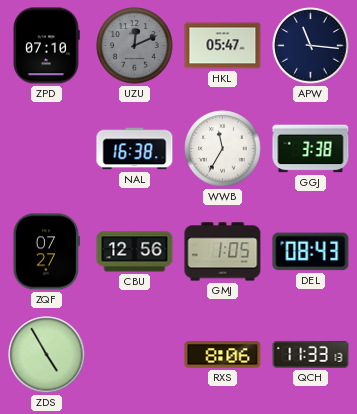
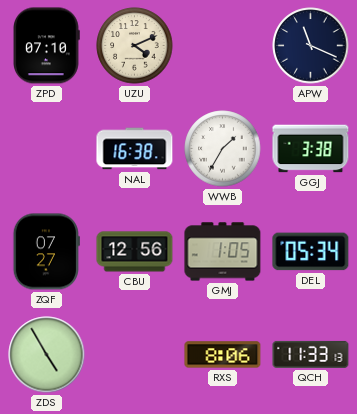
UZU: 12:11 -> 4:11 (135, 46)
UZU dial: grey -> cream (135, 46)
HKL: 05:47 -> none (223, 46)
APW: 11:16 -> 11:19 (311, 46)
WWB: 11:35 -> 1:35 (223, 149)
DEL: 08:43 -> 05:34 (311, 252)
